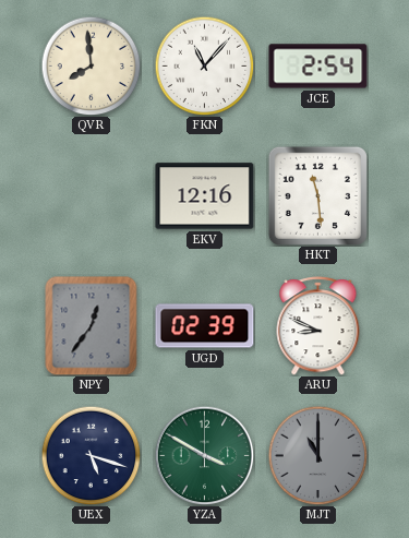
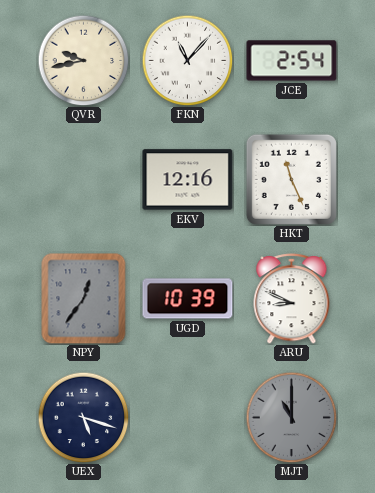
QVR: 7:59 -> 9:43 (83, 60)
HKT: 11:29 -> 11:26 (291, 179)
UGD: 02:39 -> 10:39 (188, 299)
YZA: 3:50 -> none (204, 455)
